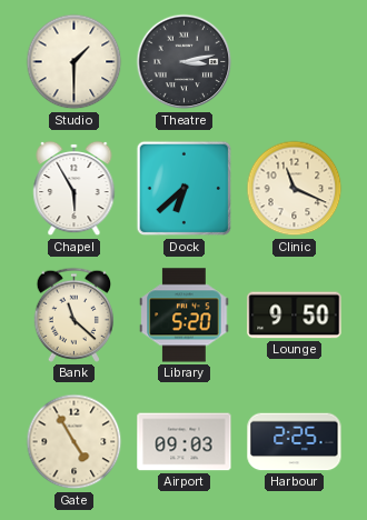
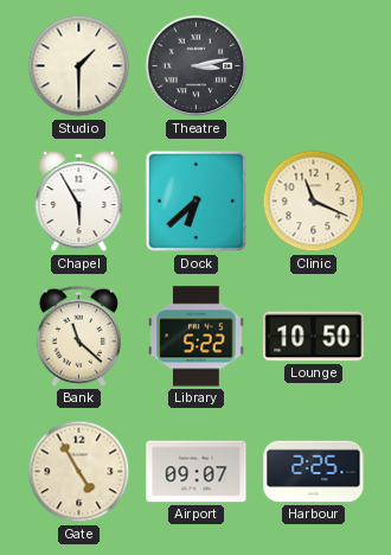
Library: 5:20 -> 5:22 (197, 337)
Lounge: 9:50 -> 10:50 (314, 337)
Airport: 09:03 -> 09:07 (197, 472)
